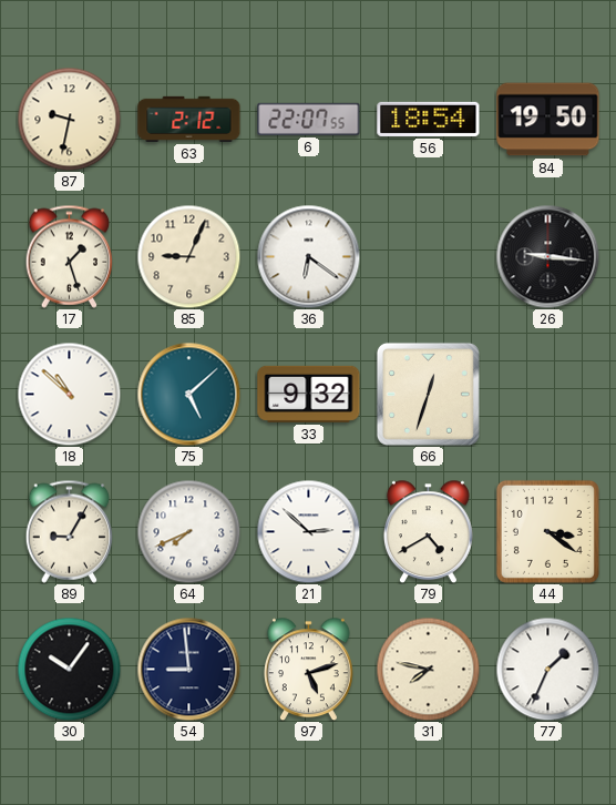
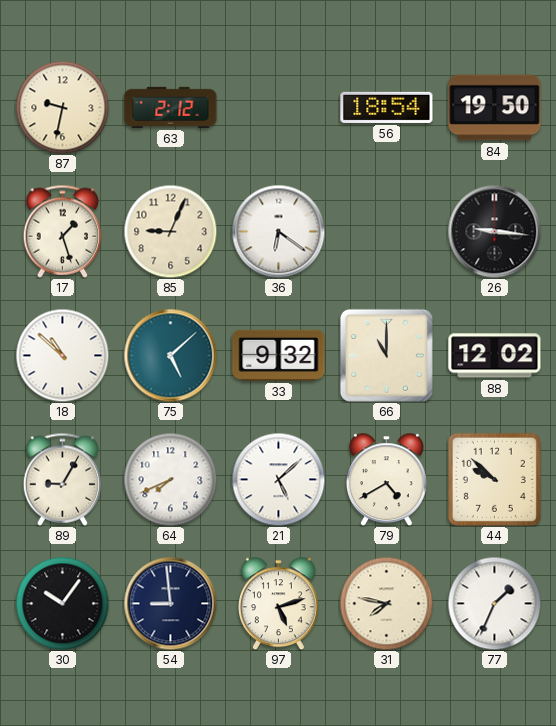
6: 22:07 -> none (309, 119)
66: 12:33 -> 11:00 (386, 355)
88: none -> 12:02 (495, 356)
21: 2:52 -> 5:08 (278, 479)
44: 3:21 -> 9:52 (494, 479)
